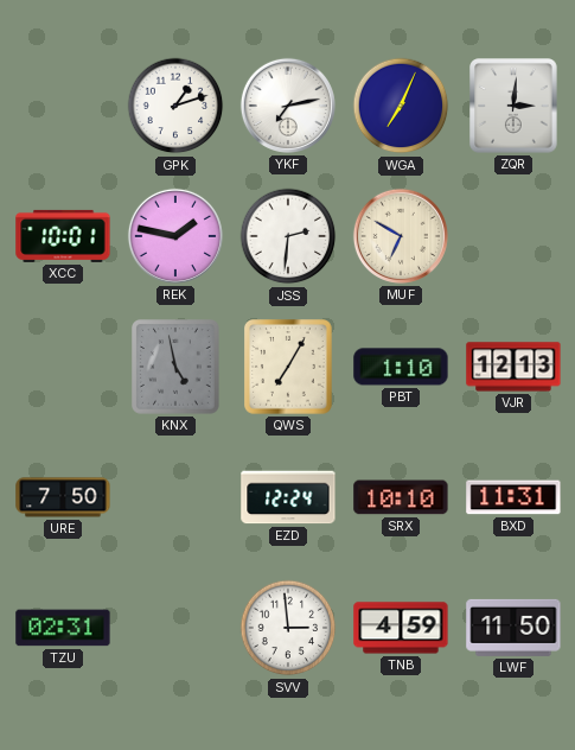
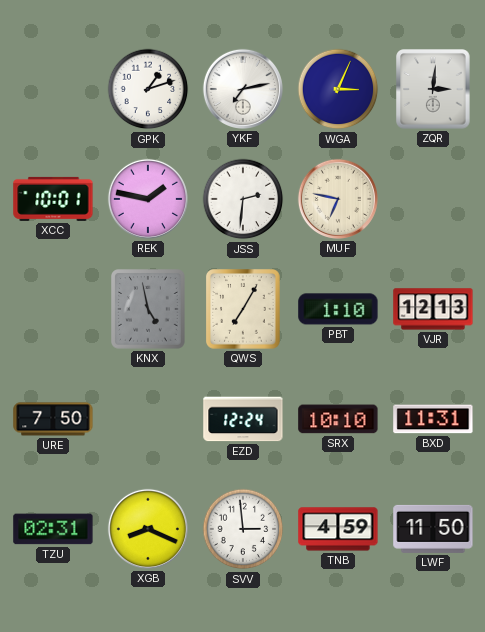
WGA: 7:04 -> 3:04 (338, 89)
MUF: 6:50 -> 6:47 (338, 199)
XGB: none -> 8:19 (148, 529)
